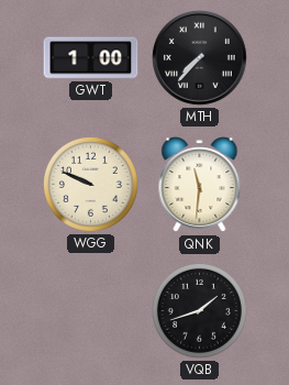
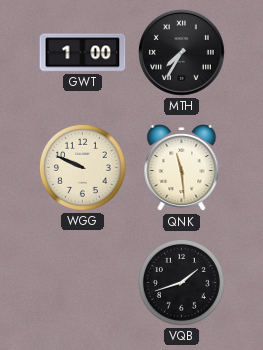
MTH: 7:37 -> 7:35 (182, 53)
QNK: 11:31 -> 11:29 (182, 168)
